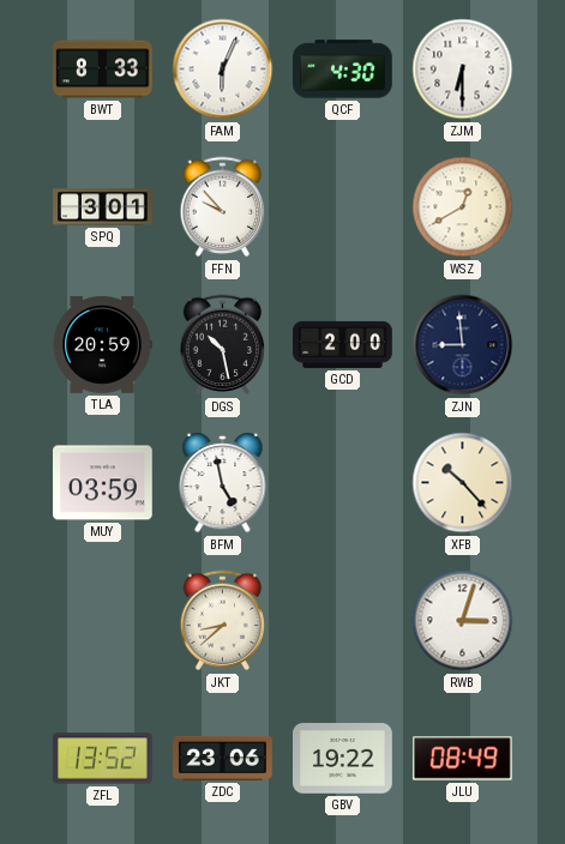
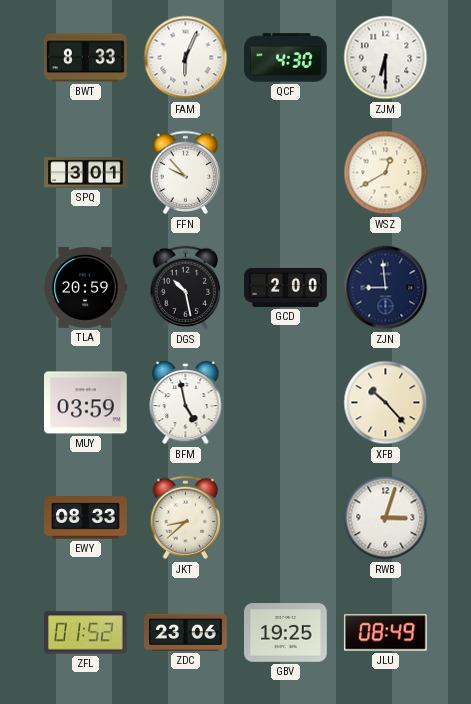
EWY: none -> 08:33 (86, 518)
ZFL: 13:52 -> 01:52 (86, 633)
GBV: 19:22 -> 19:25 (286, 633)
